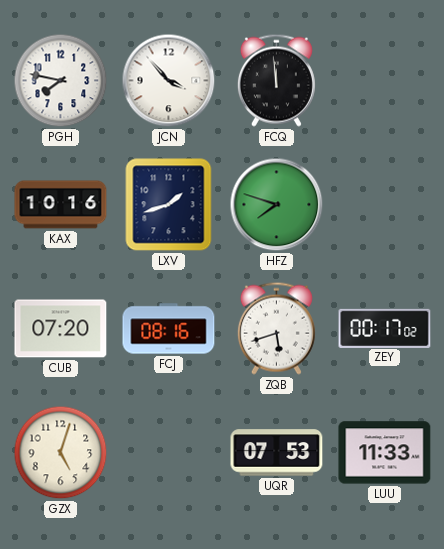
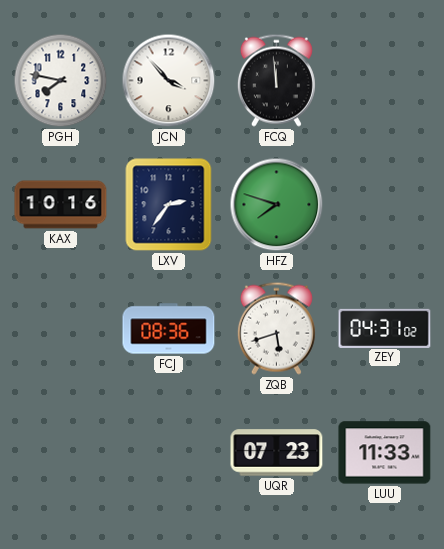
LXV: 1:42 -> 2:36 (169, 205)
CUB: 07:20 -> none (61, 329)
FCJ: 08:16 -> 08:36 (169, 329)
ZEY: 00:17 -> 04:31 (385, 328)
GZX: 5:03 -> none (61, 453)
UQR: 07:53 -> 07:23 (277, 453)
